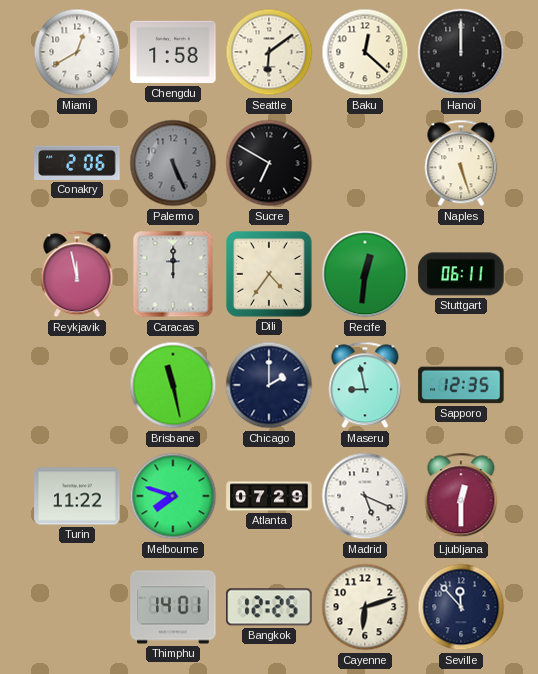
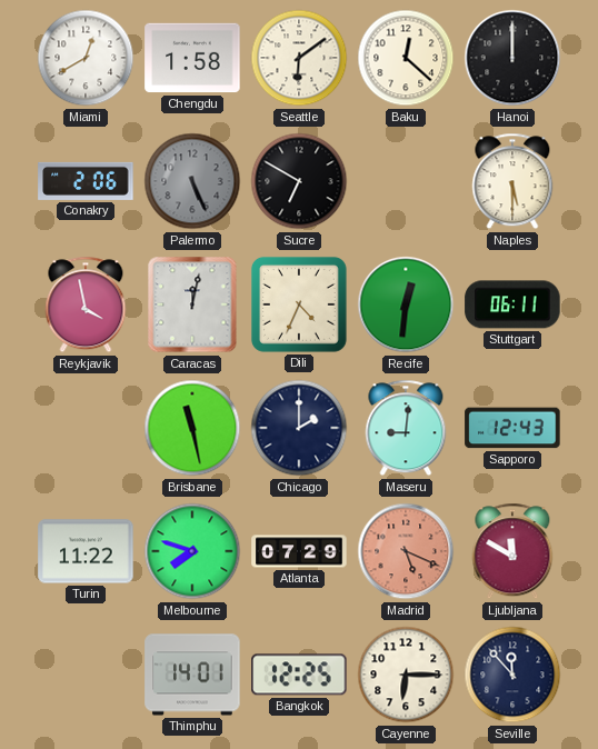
Naples: 5:27 -> 5:30 (512, 181)
Reykjavik: 11:58 -> 3:58 (86, 304)
Caracas: 12:00 -> 12:02 (192, 304)
Dili: 4:36 -> 4:34 (299, 304)
Maseru: 8:58 -> 9:01 (406, 428)
Sapporo: 12:35 -> 12:43 (512, 428)
Madrid dial: white -> salmon (406, 551)
Ljubljana: 12:30 -> 11:50 (512, 551)
Cayenne: 6:12 -> 6:15 (406, 675)
